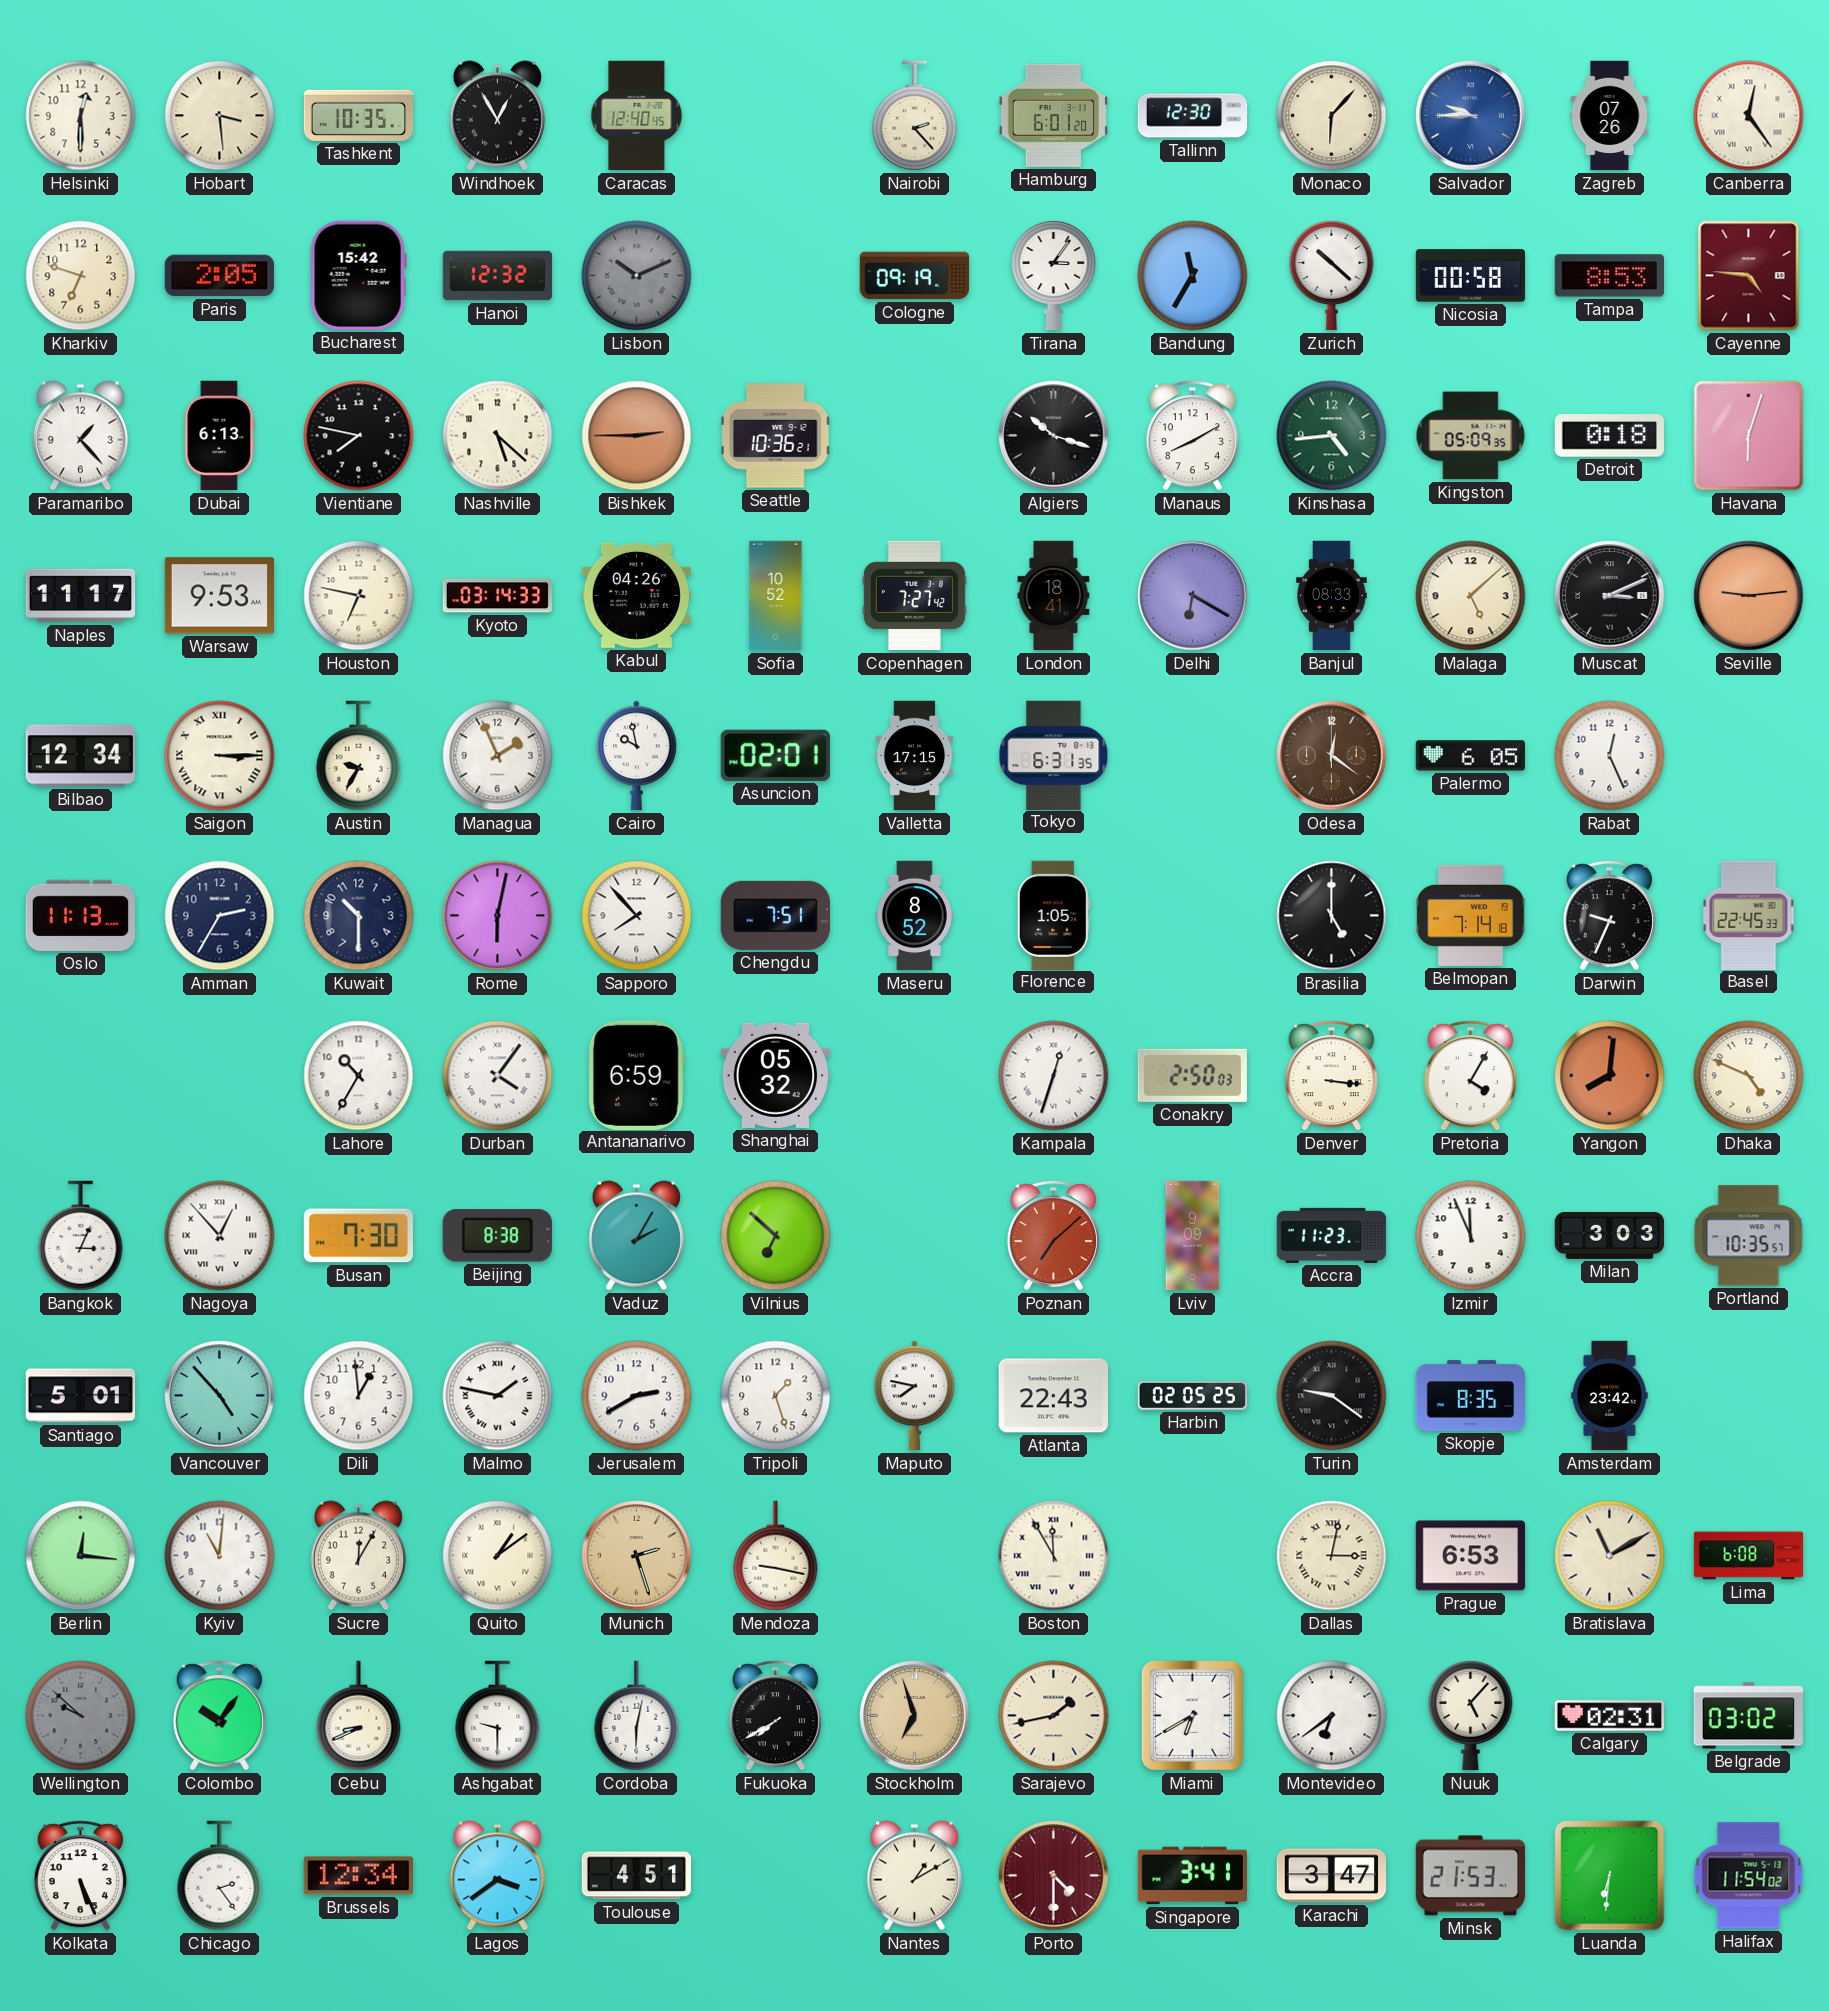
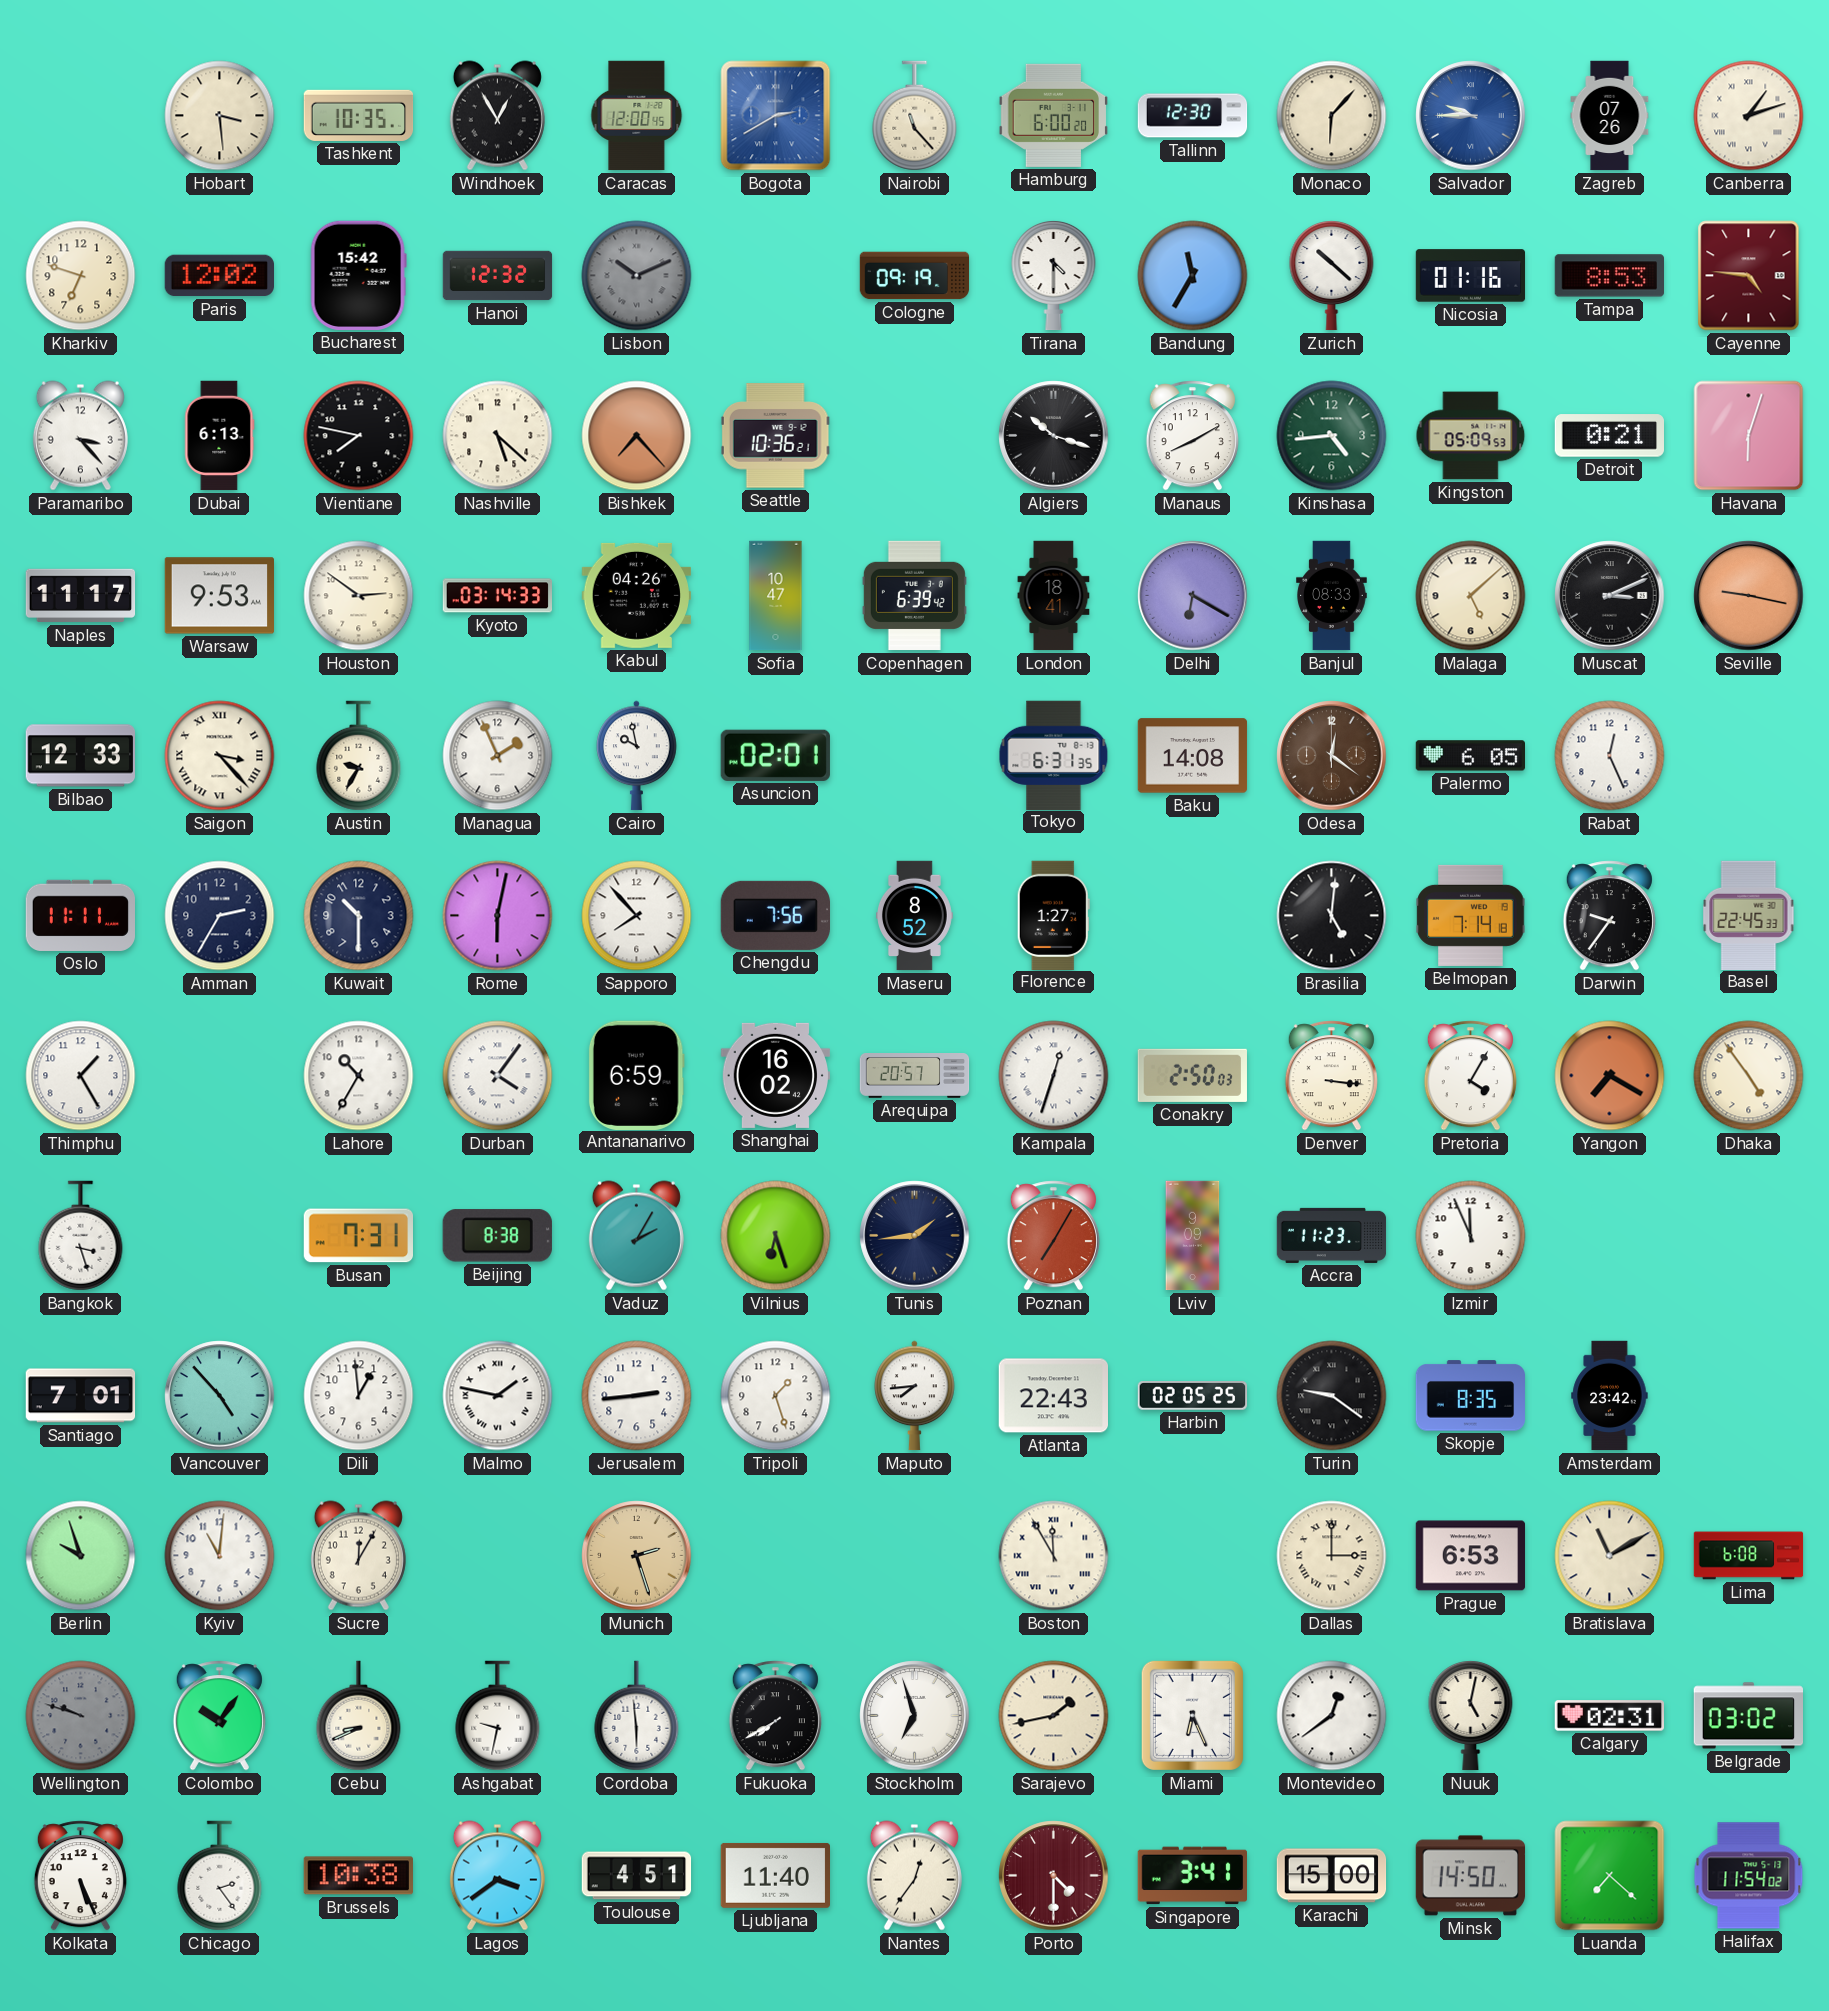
Helsinki: 12:30 -> none (81, 116)
Caracas: 12:40 -> 12:00 (637, 116)
Bogota: none -> 2:40 (776, 116)
Nairobi: 2:23 -> 11:23 (915, 116)
Hamburg: 6:01 -> 6:00 (1053, 115)
Canberra: 12:24 -> 1:12 (1749, 116)
Paris: 2:05 -> 12:02 (219, 276)
Tirana: 3:06 -> 4:30 (1054, 275)
Nicosia: 00:58 -> 01:16 (1471, 276)
Paramaribo: 1:23 -> 3:23 (80, 436)
Bishkek: 2:45 -> 7:23 (637, 436)
Kingston: 05:09:35 -> 05:09:53 (1471, 436)
Detroit: 0:18 -> 0:21 (1609, 436)
Houston: 6:47 -> 2:51 (359, 596)
Sofia: 10:52 -> 10:47 (776, 596)
Copenhagen: 7:27 -> 6:39 (914, 596)
Seville: 9:14 -> 9:17 (1749, 596)
Bilbao: 12:34 -> 12:33 (81, 756)
Saigon: 3:15 -> 3:23 (220, 756)
Valletta: 17:15 -> none (915, 756)
Baku: none -> 14:08 (1193, 756)
Oslo: 11:13 -> 11:11 (80, 915)
Chengdu: 7:51 -> 7:56 (775, 915)
Florence: 1:05 -> 1:27 (1053, 915)
Brasilia: 5:00 -> 5:01 (1332, 916)
Darwin: 9:34 -> 9:36 (1609, 916)
Thimphu: none -> 1:25 (81, 1076)
Shanghai: 05:32 -> 16:02 (775, 1075)
Arequipa: none -> 20:57 (915, 1076)
Yangon: 8:01 -> 7:20 (1610, 1076)
Dhaka: 4:49 -> 4:54 (1749, 1076)
Bangkok: 3:04 -> 3:27 (81, 1236)
Nagoya: 12:53 -> none (220, 1236)
Busan: 7:30 -> 7:31 (358, 1236)
Vilnius: 6:52 -> 6:27 (776, 1236)
Tunis: none -> 1:44 (915, 1236)
Poznan: 7:08 -> 7:05 (1053, 1236)
Milan: 3:03 -> none (1610, 1235)
Portland: 10:35 -> none (1749, 1236)
Santiago: 5:01 -> 7:01 (81, 1396)
Jerusalem: 2:40 -> 2:44 (637, 1396)
Maputo: 7:47 -> 7:44 (915, 1396)
Berlin: 12:16 -> 9:57 (81, 1556)
Quito: 1:09 -> none (498, 1556)
Mendoza: 9:17 -> none (776, 1556)
Dallas: 3:02 -> 3:00 (1332, 1556)
Wellington: 9:52 -> 9:48 (81, 1716)
Ashgabat: 9:30 -> 9:32 (498, 1716)
Cordoba: 6:02 -> 5:59 (637, 1716)
Stockholm dial: champagne -> white (915, 1716)
Miami: 6:40 -> 6:26 (1192, 1715)
Montevideo: 6:39 -> 12:39 (1332, 1716)
Nuuk: 5:07 -> 5:02 (1471, 1715)
Brussels: 12:34 -> 10:38 (358, 1876)
Ljubljana: none -> 11:40 (775, 1875)
Nantes: 1:10 -> 12:36 (914, 1876)
Karachi: 3:47 -> 15:00 (1332, 1876)
Minsk: 21:53 -> 14:50 (1471, 1876)
Luanda: 6:31 -> 7:22 (1610, 1876)
